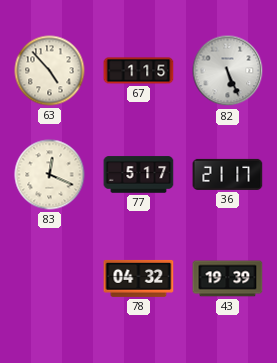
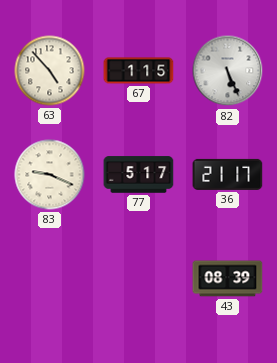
83: 12:19 -> 9:19 (50, 175)
78: 04:32 -> none (139, 278)
43: 19:39 -> 08:39 (228, 279)
